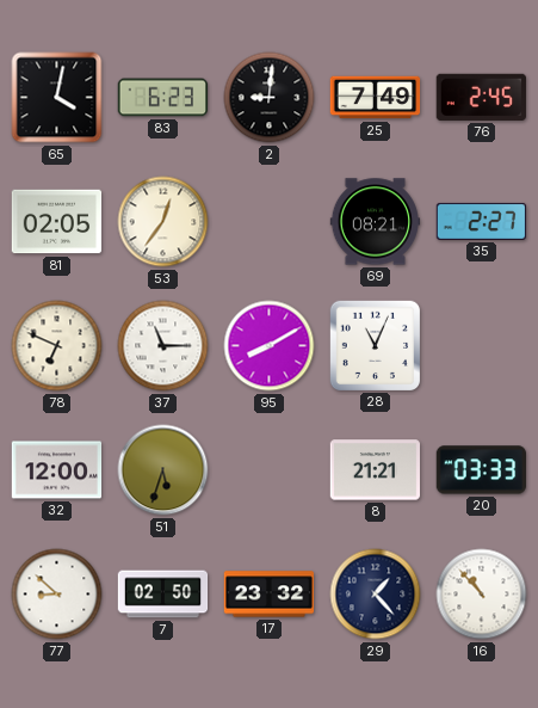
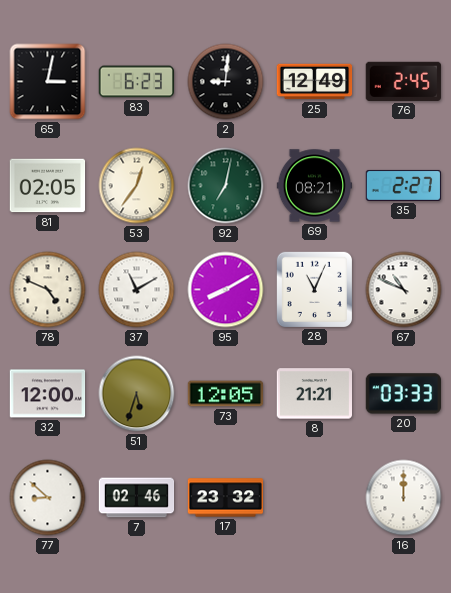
65: 4:02 -> 3:02 (48, 82)
25: 7:49 -> 12:49 (315, 82)
92: none -> 7:02 (226, 186)
78: 6:49 -> 4:49 (48, 290)
37: 11:15 -> 11:10 (137, 290)
67: none -> 10:49 (404, 290)
73: none -> 12:05 (226, 394)
7: 02:50 -> 02:46 (137, 498)
29: 1:23 -> none (376, 595)
16: 10:53 -> 12:00 (404, 498)
